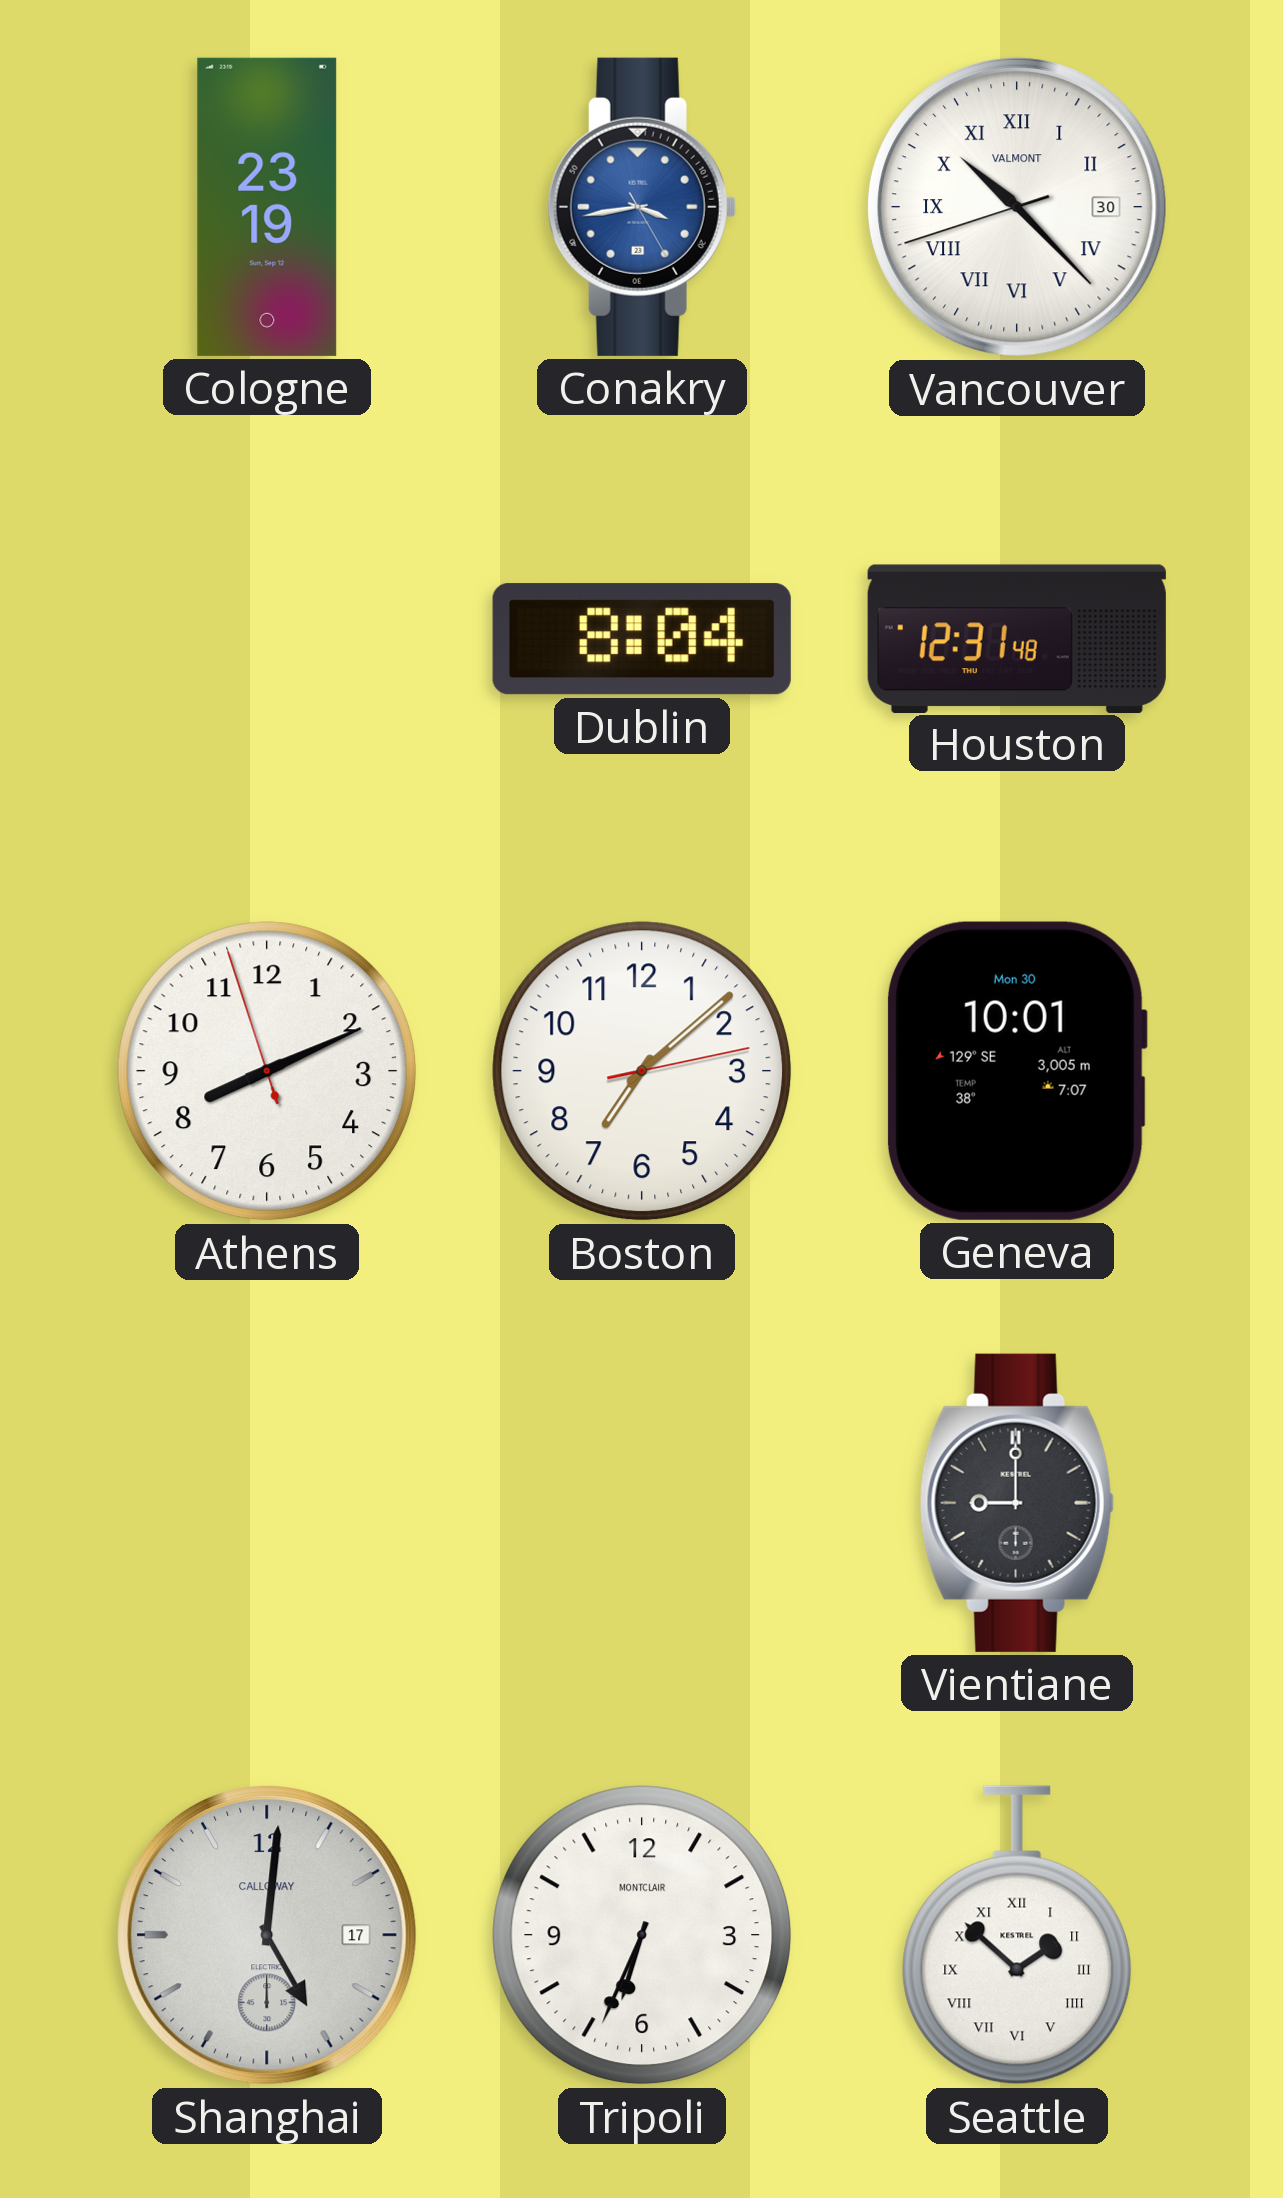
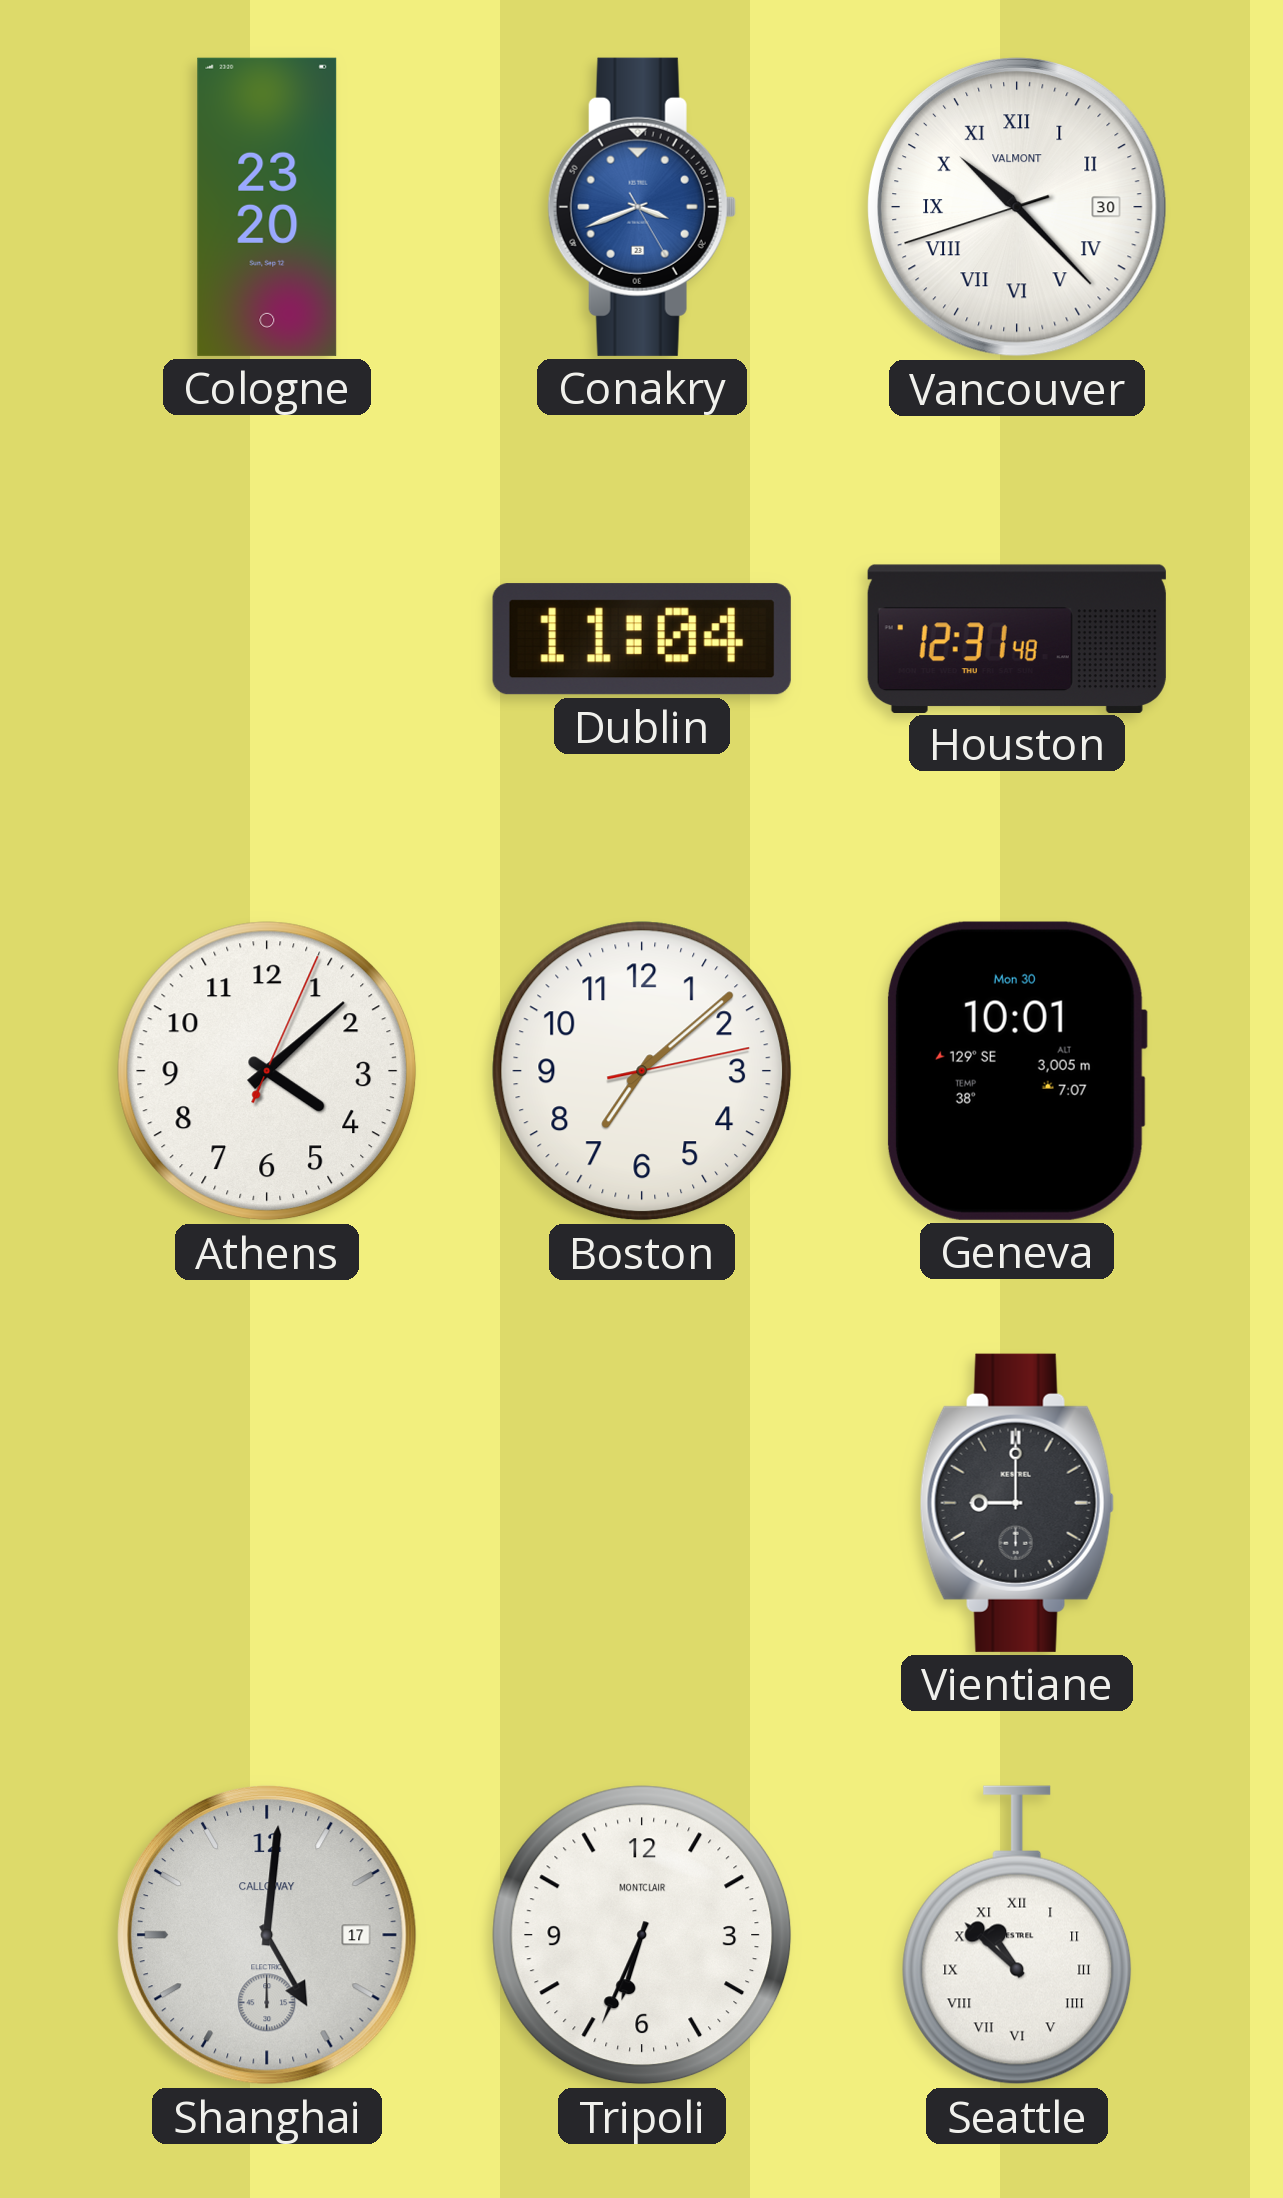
Cologne: 23:19 -> 23:20 (267, 207)
Conakry: 3:43 -> 3:41 (642, 207)
Dublin: 8:04 -> 11:04 (642, 639)
Athens: 8:10 -> 4:08 (267, 1071)
Seattle: 1:52 -> 10:52 (1017, 1935)
